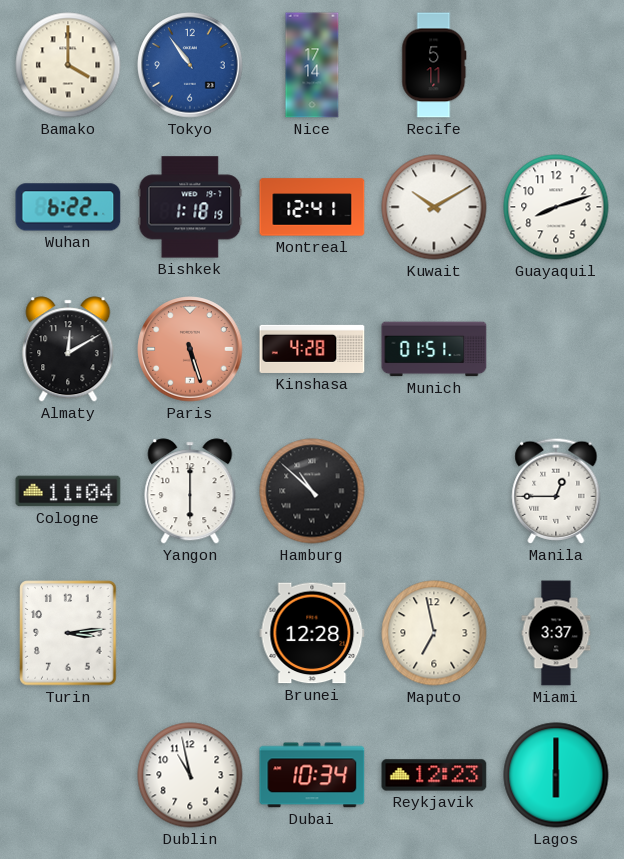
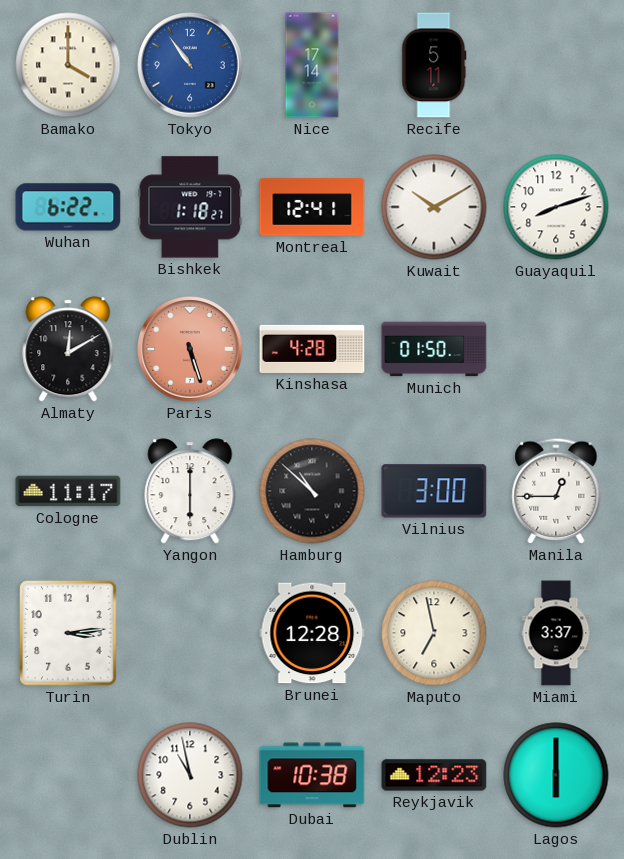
Bishkek: 1:18:19 -> 1:18:27 (190, 207)
Munich: 01:51 -> 01:50 (434, 349)
Cologne: 11:04 -> 11:17 (68, 491)
Vilnius: none -> 3:00 (434, 491)
Dubai: 10:34 -> 10:38 (312, 775)
